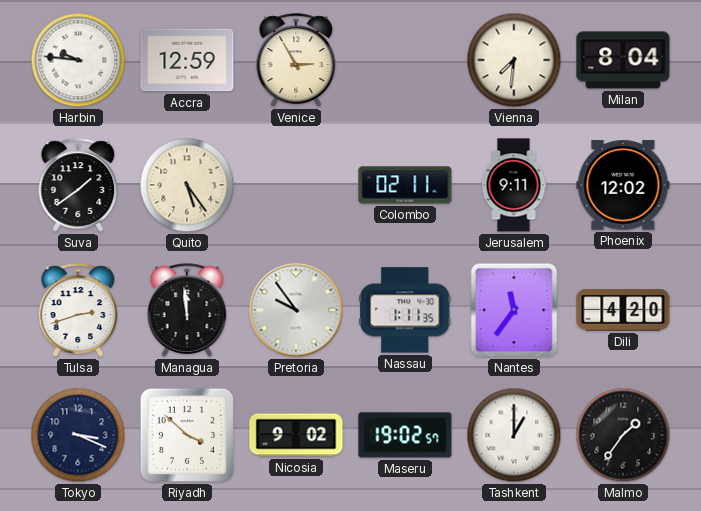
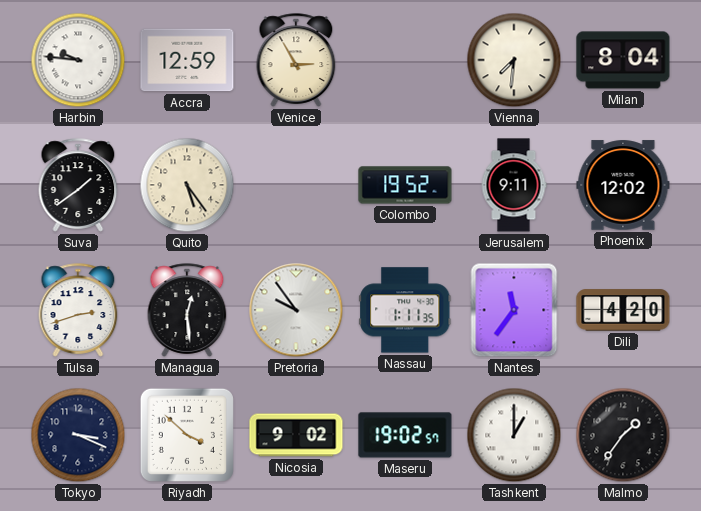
Colombo: 02:11 -> 19:52 (405, 185)
Managua: 11:59 -> 12:29 (187, 310)
